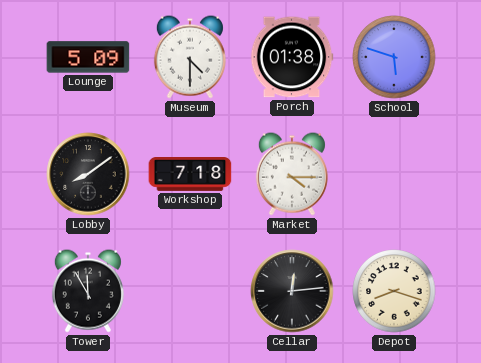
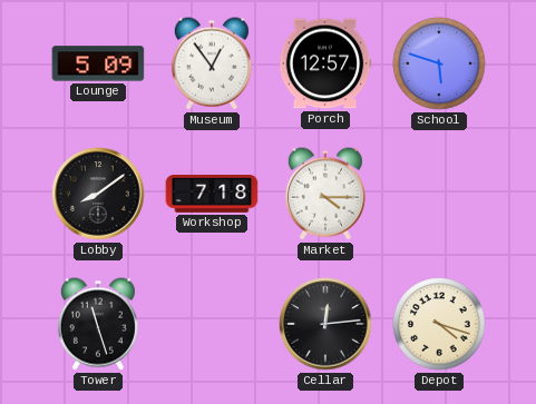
Museum: 4:30 -> 12:54 (212, 63)
Porch: 01:38 -> 12:57 (325, 63)
Tower: 11:55 -> 11:27 (98, 324)
Depot: 8:18 -> 4:18 (439, 324)
